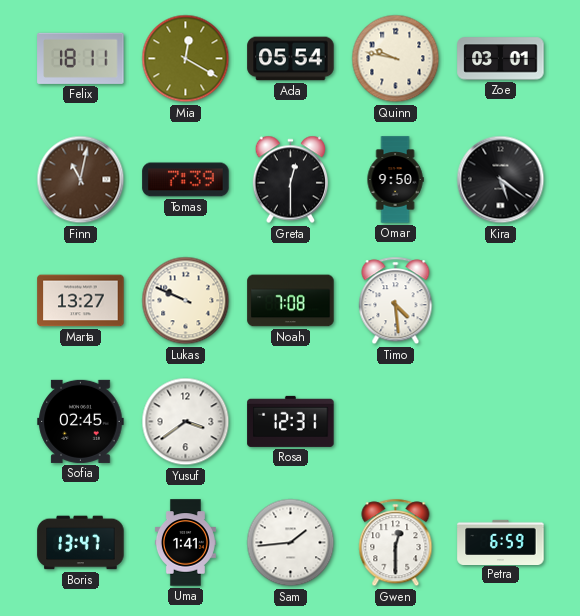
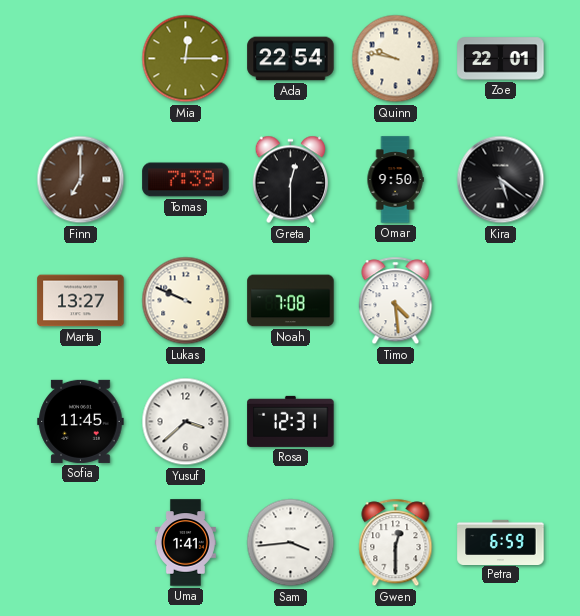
Felix: 18:11 -> none (81, 58)
Mia: 12:20 -> 12:15 (186, 59)
Ada: 05:54 -> 22:54 (291, 59)
Zoe: 03:01 -> 22:01 (501, 59)
Finn: 11:02 -> 7:00 (81, 180)
Sofia: 02:45 -> 11:45 (81, 421)
Yusuf: 3:39 -> 3:38 (186, 422)
Boris: 13:47 -> none (81, 543)
Sam: 1:44 -> 3:44 (291, 543)
